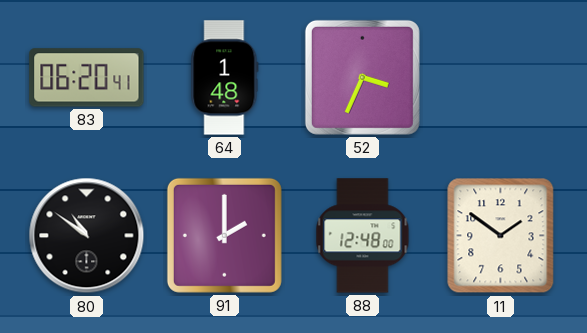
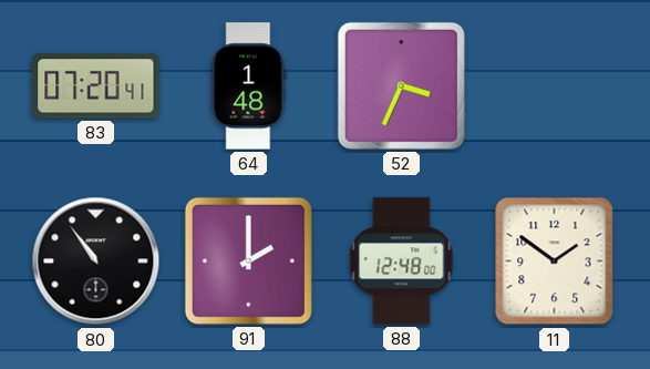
83: 06:20 -> 07:20 (96, 86)
80: 10:51 -> 10:54 (96, 262)
